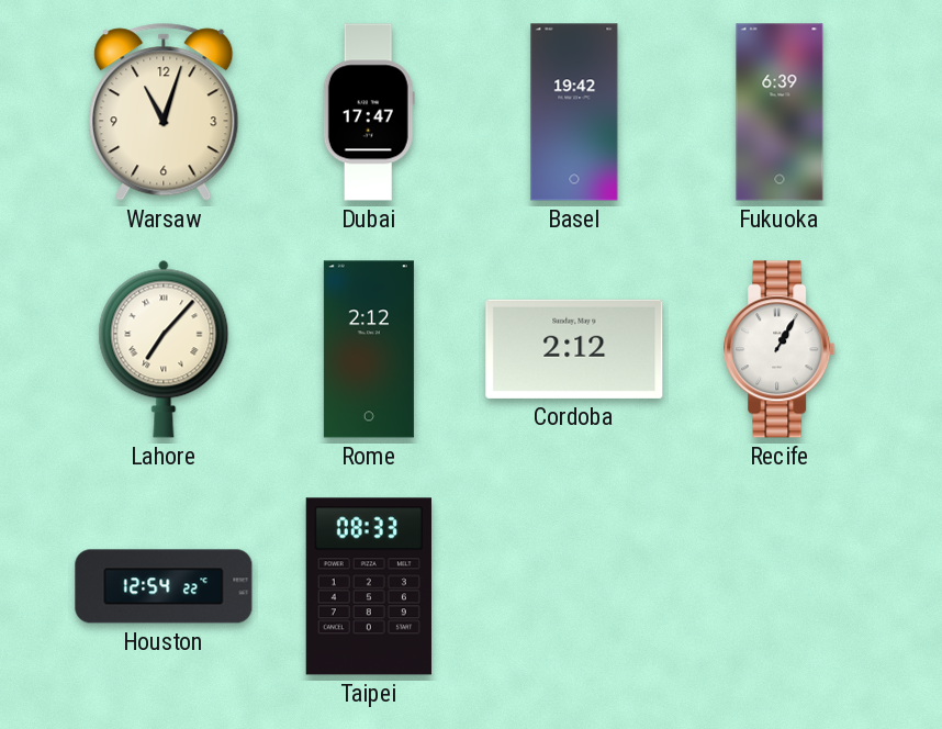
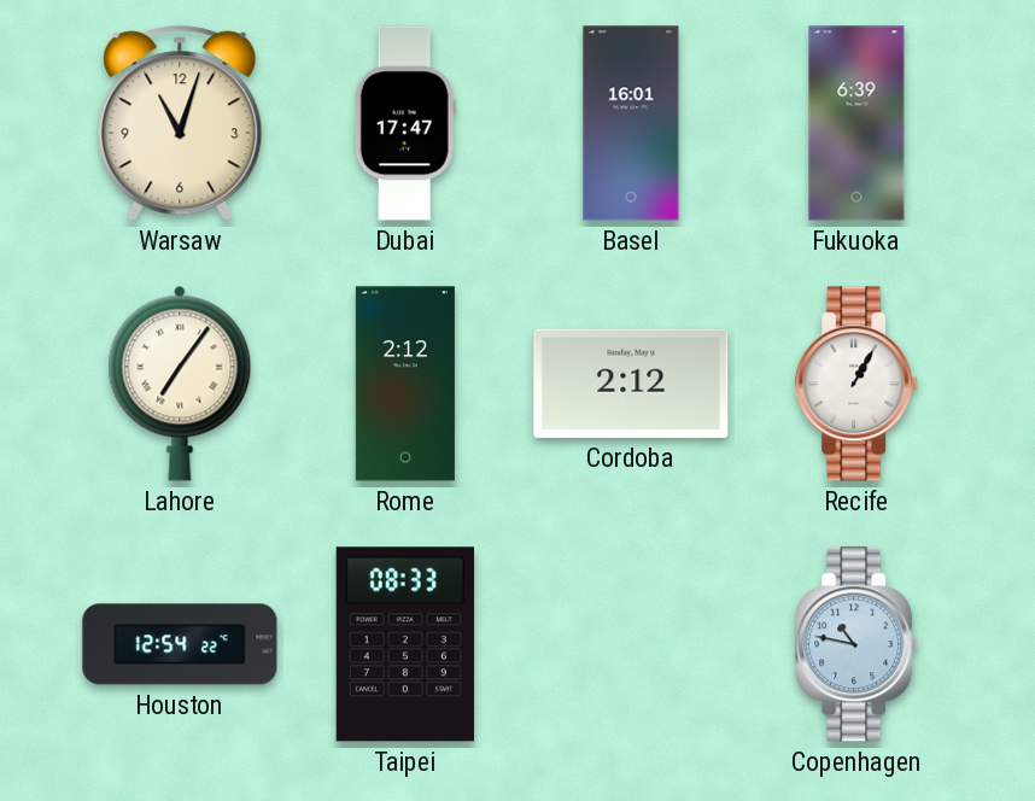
Basel: 19:42 -> 16:01 (631, 123)
Lahore: 7:07 -> 7:06 (180, 384)
Copenhagen: none -> 10:47 (858, 644)
